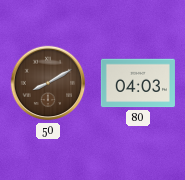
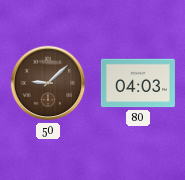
50: 8:10 -> 9:08 (48, 83)
